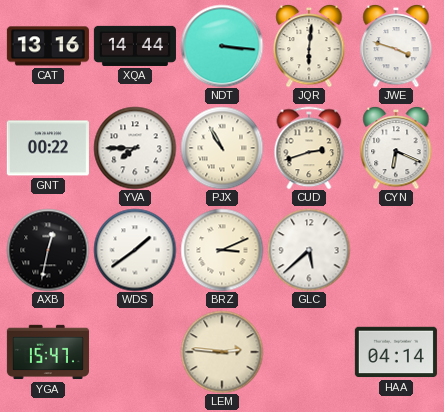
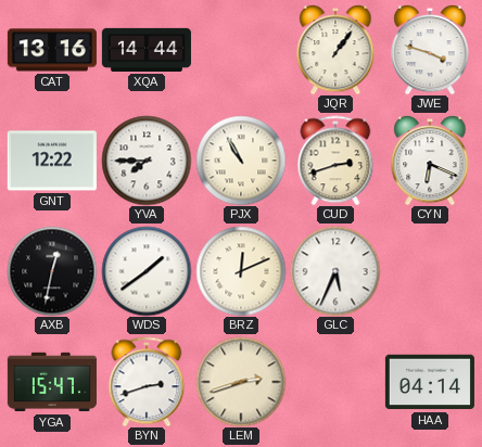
NDT: 3:16 -> none (222, 46)
JQR: 6:01 -> 1:06 (335, 50)
GNT: 00:22 -> 12:22 (52, 161)
BRZ: 3:11 -> 12:11 (241, 271)
GLC: 5:38 -> 5:34 (335, 271)
BYN: none -> 2:42 (147, 382)
LEM: 2:46 -> 2:42 (241, 382)
